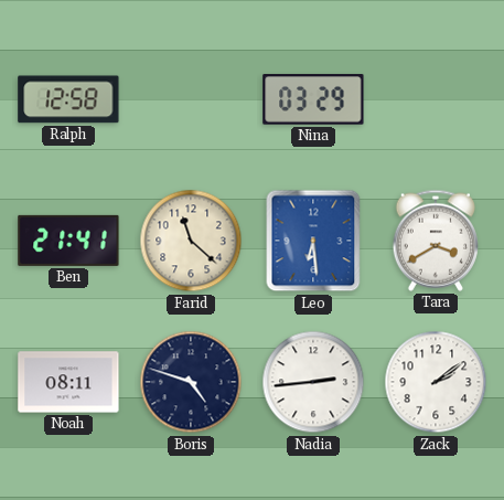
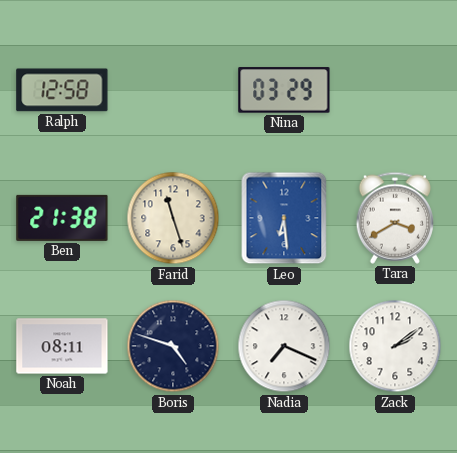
Ben: 21:41 -> 21:38 (62, 218)
Farid: 11:22 -> 11:27 (173, 218)
Nadia: 2:44 -> 7:19 (284, 346)
